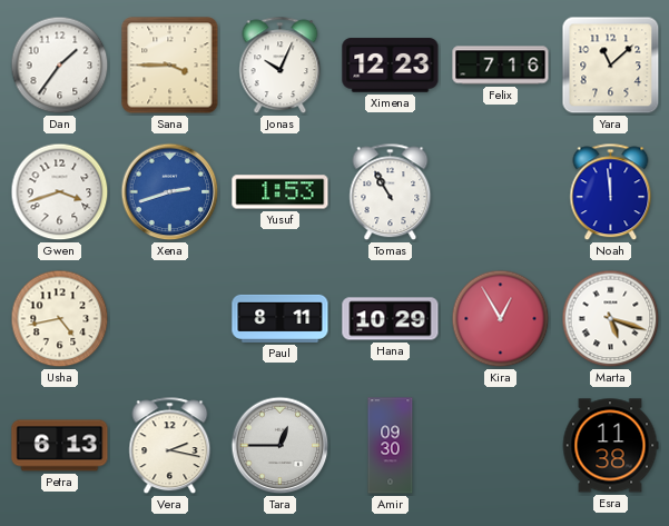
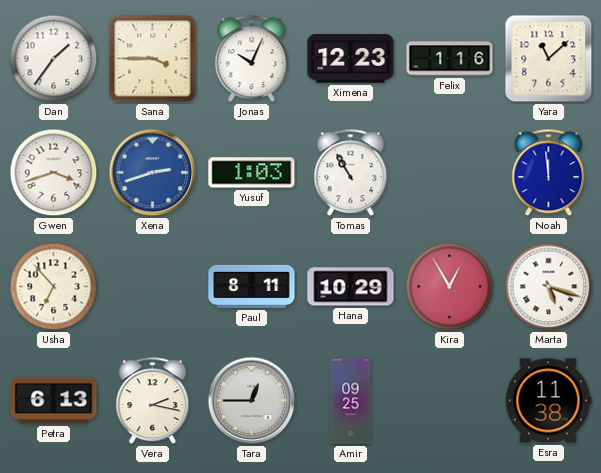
Felix: 7:16 -> 1:16 (450, 59)
Yusuf: 1:53 -> 1:03 (252, 173)
Usha: 4:43 -> 6:53 (54, 287)
Amir: 09:30 -> 09:25 (351, 401)
